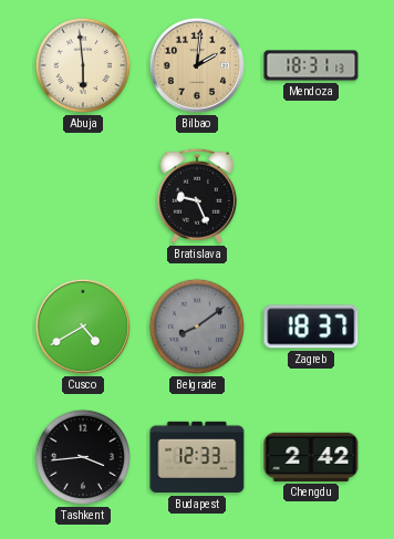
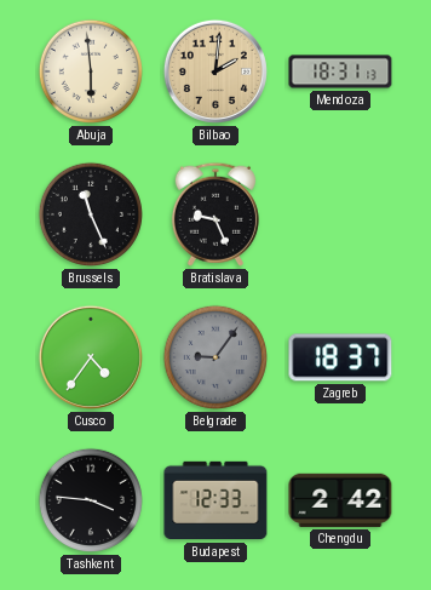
Brussels: none -> 11:26 (91, 214)
Cusco: 4:40 -> 4:36 (91, 357)
Belgrade: 8:09 -> 9:06 (215, 357)
Tashkent: 3:44 -> 3:46 (91, 500)
